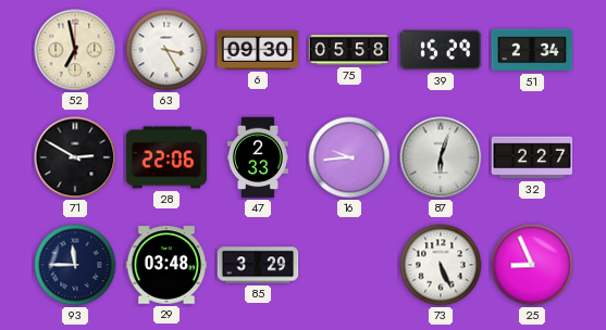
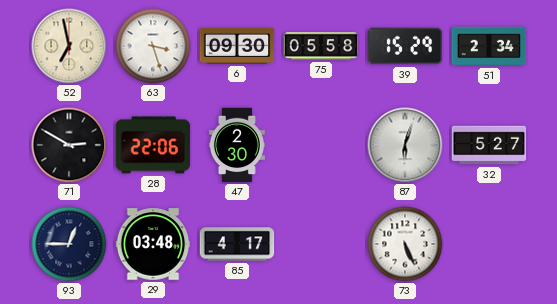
63: 3:25 -> 3:27 (153, 46)
47: 2:33 -> 2:30 (237, 145)
16: 9:44 -> none (349, 157)
32: 2:27 -> 5:27 (489, 145)
93: 11:45 -> 12:45 (69, 244)
85: 3:29 -> 4:17 (237, 244)
25: 8:56 -> none (532, 265)
